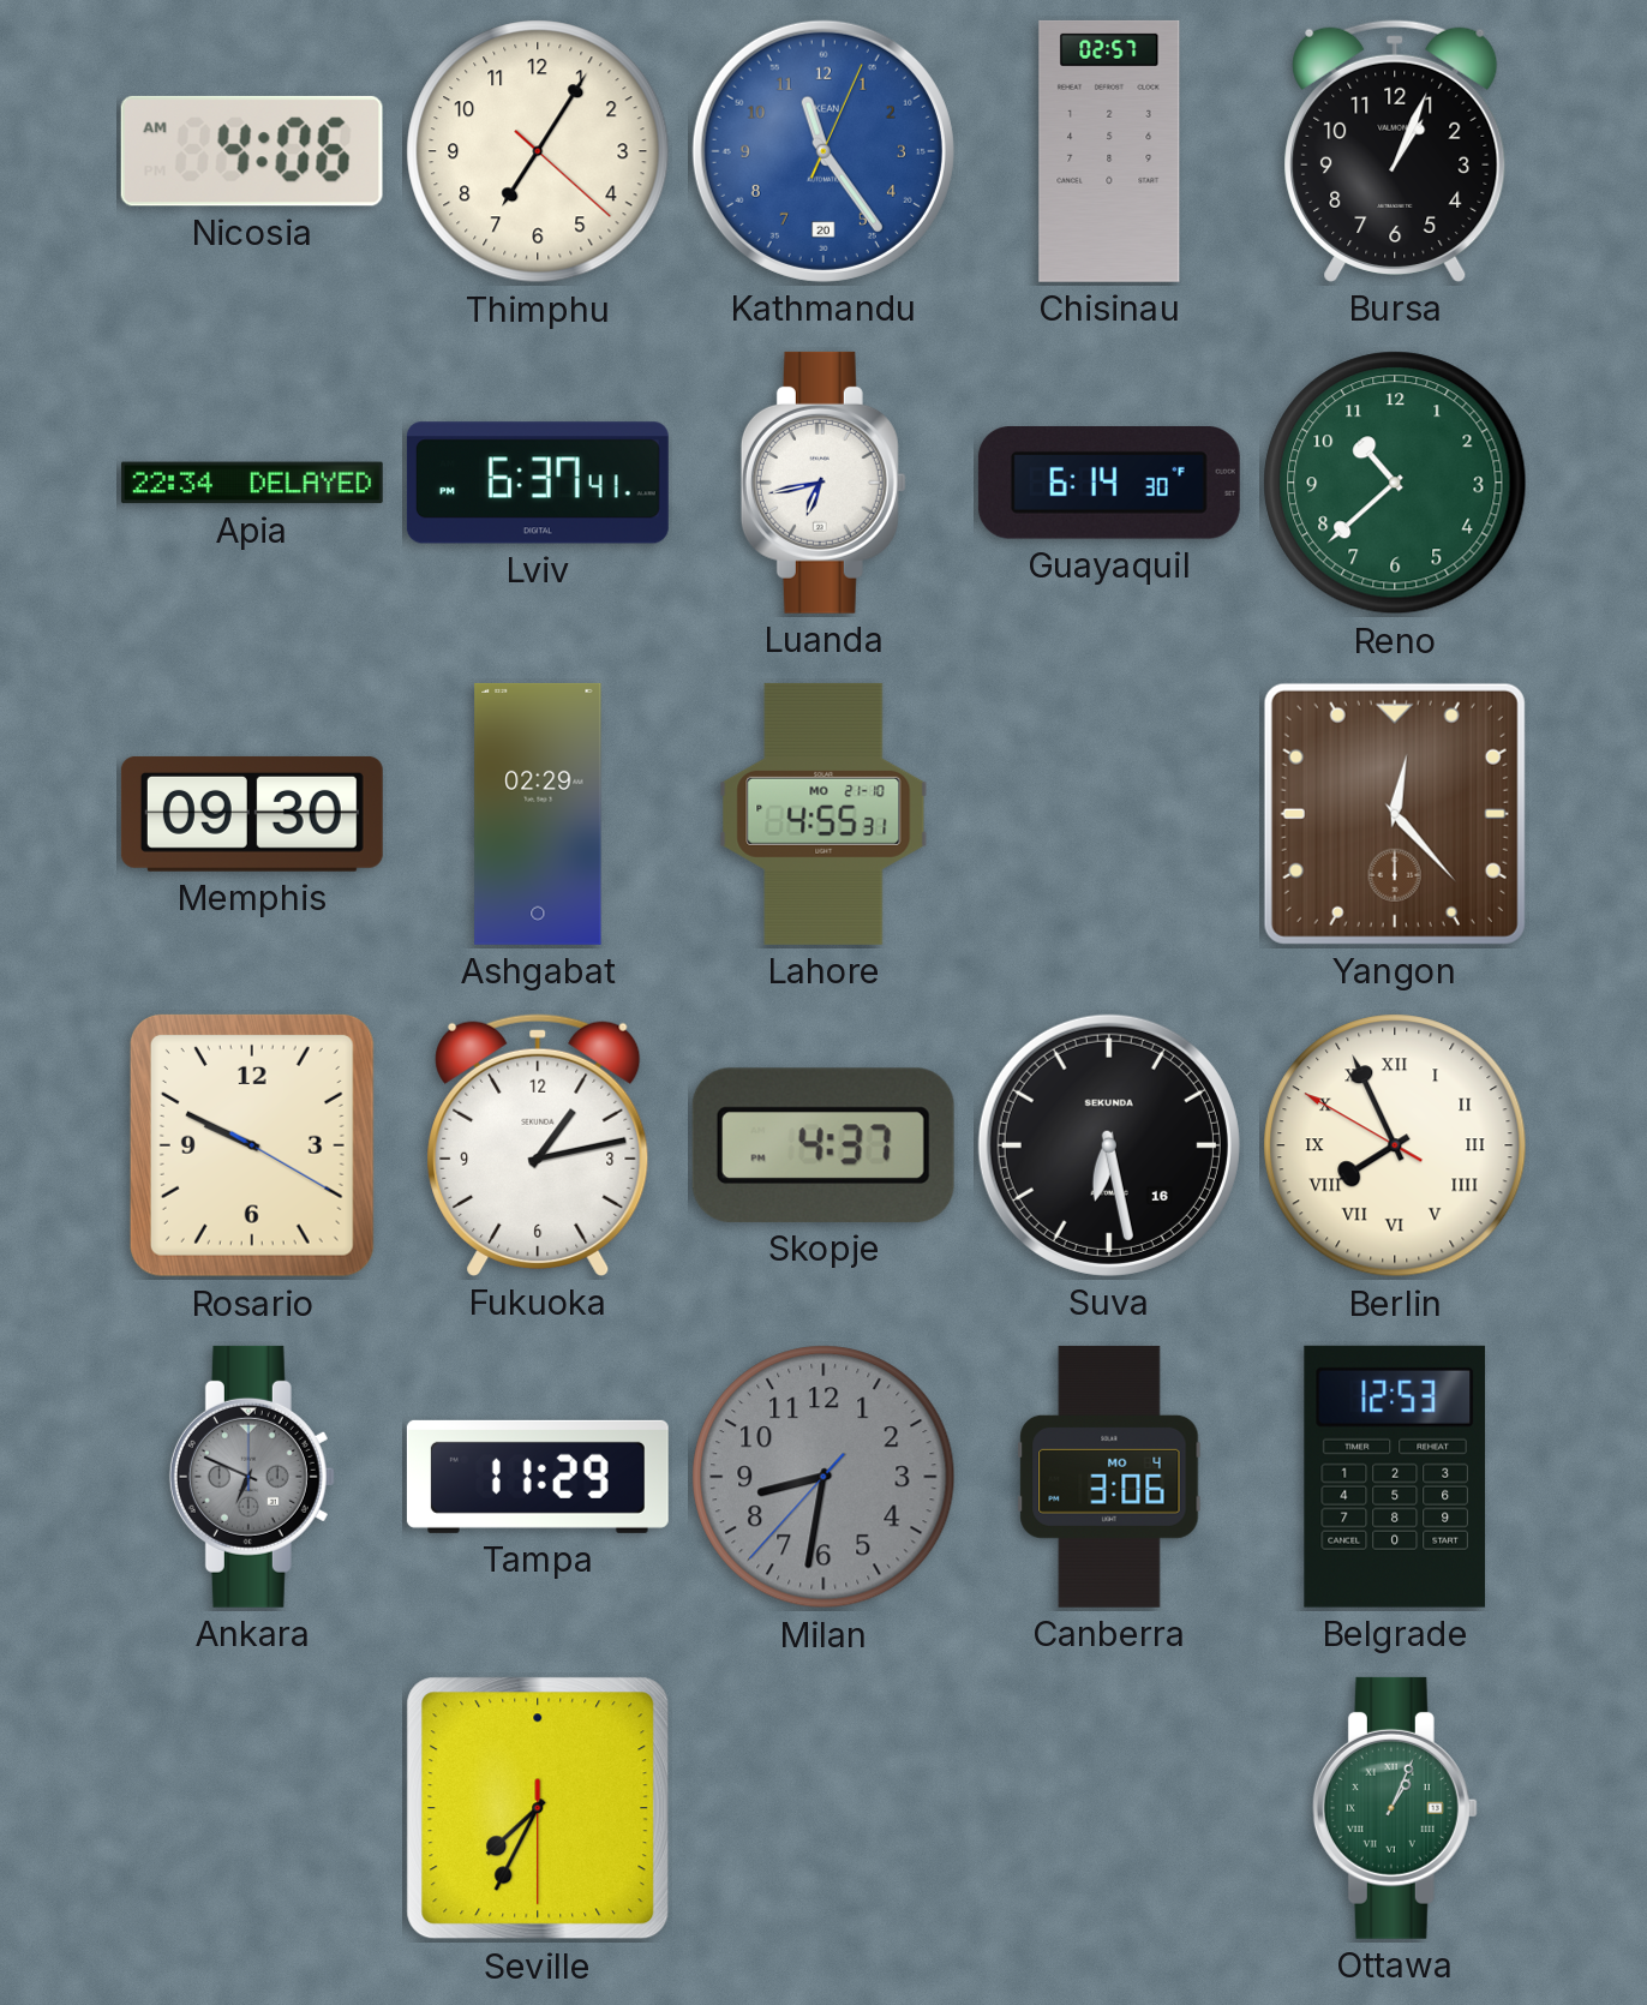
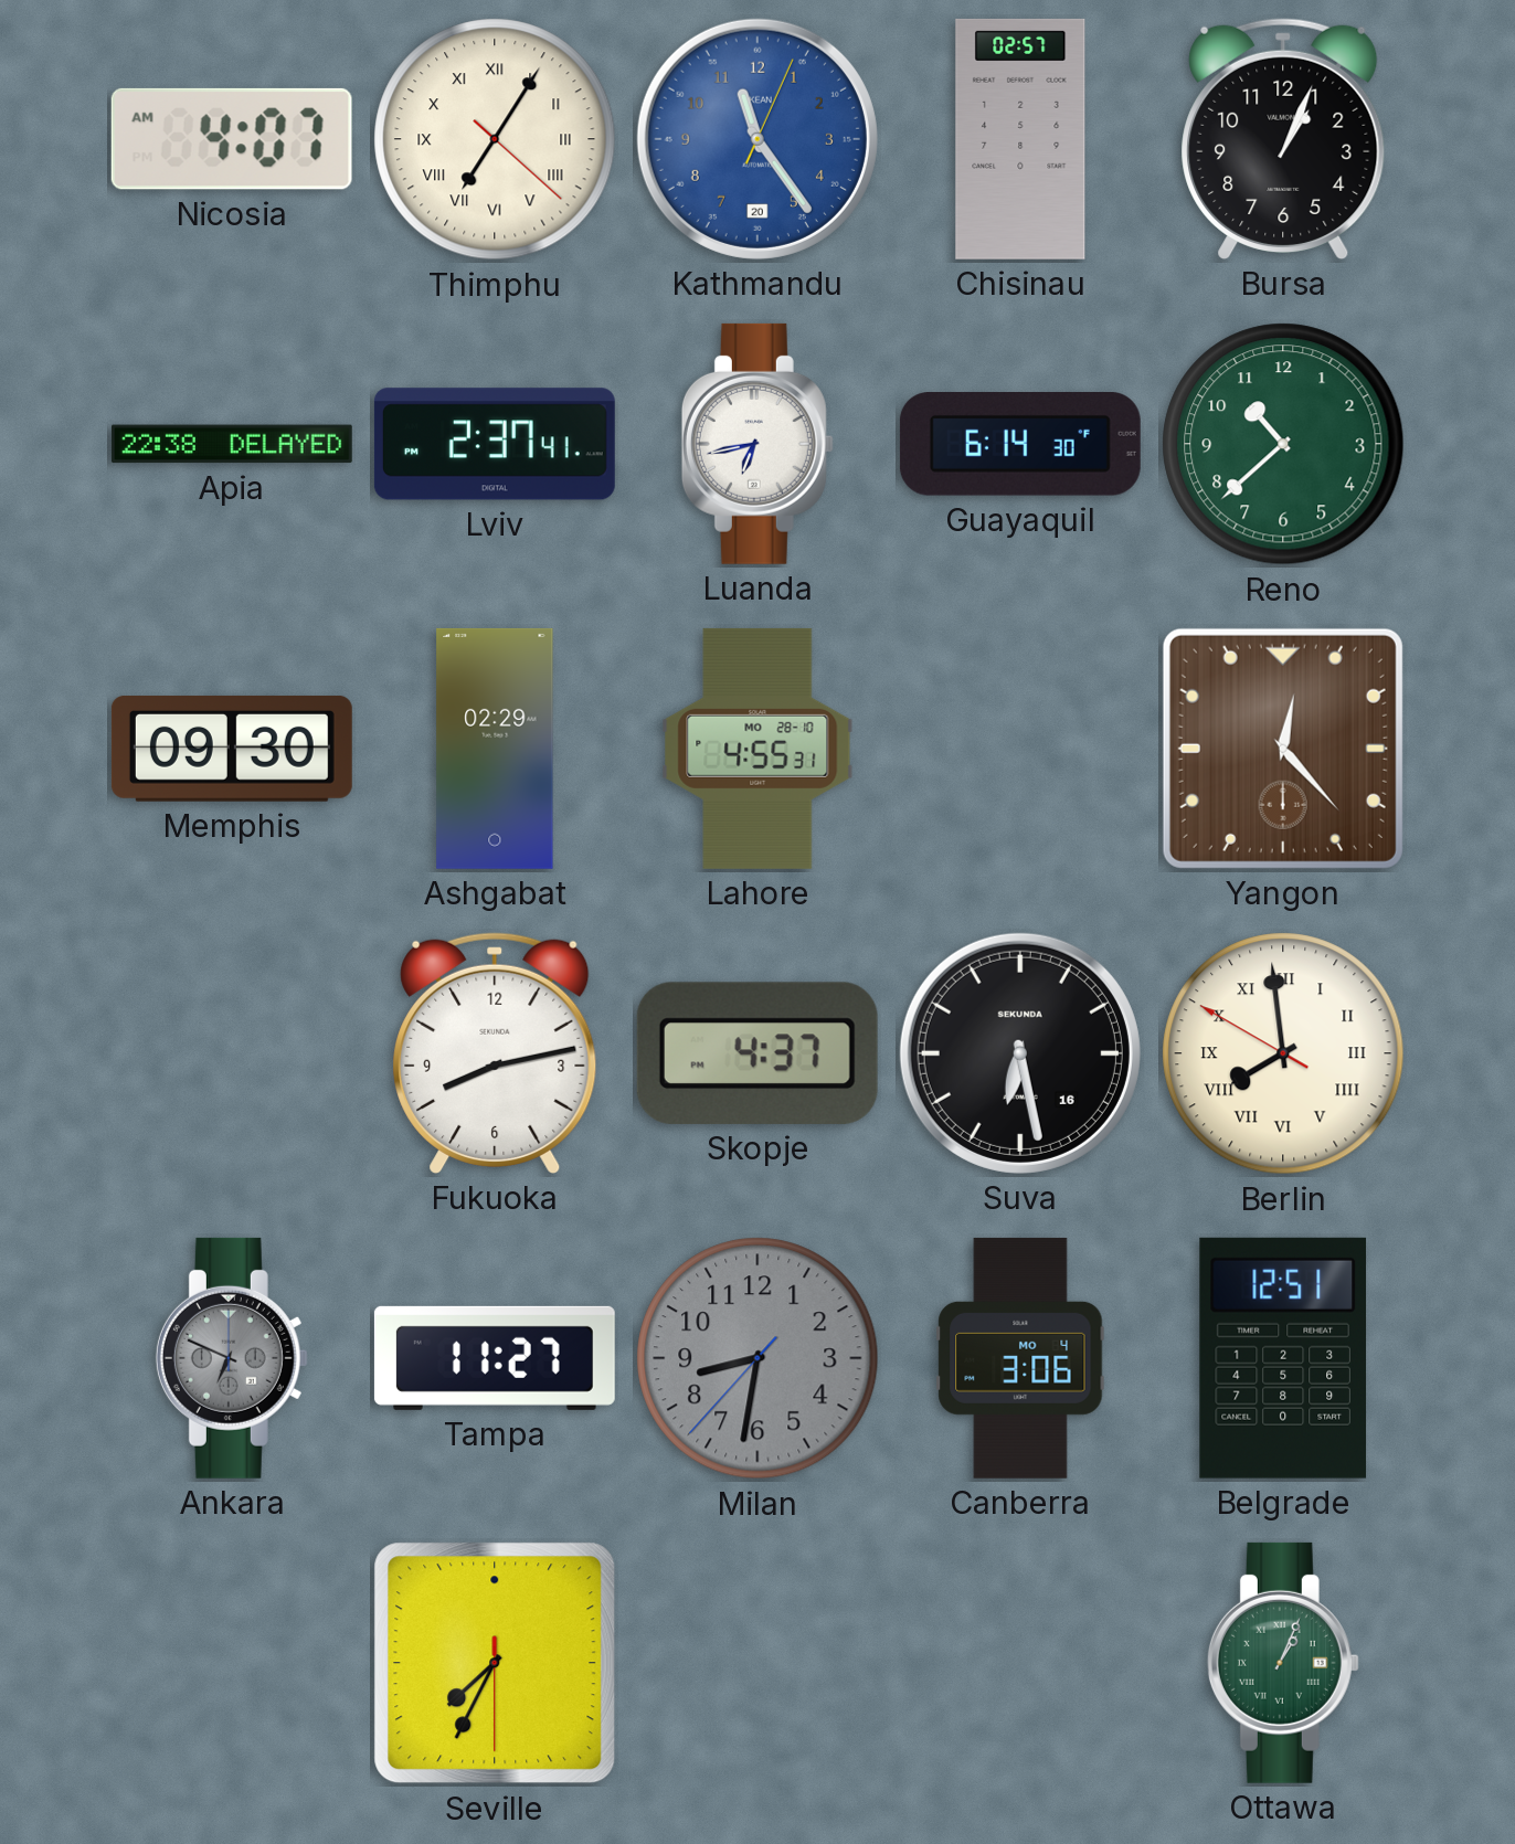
Nicosia: 4:06 -> 4:07 (232, 139)
Thimphu numerals: Arabic -> Roman (495, 139)
Apia: 22:34 -> 22:38 (232, 444)
Lviv: 6:37 -> 2:37 (495, 444)
Lahore date: MO 21-10 -> MO 28-10 (757, 749)
Rosario: 9:49 -> none (252, 1145)
Fukuoka: 1:13 -> 8:13 (495, 1053)
Berlin: 7:55 -> 7:58 (1283, 1053)
Tampa: 11:29 -> 11:27 (495, 1358)
Belgrade: 12:53 -> 12:51 (1283, 1358)
